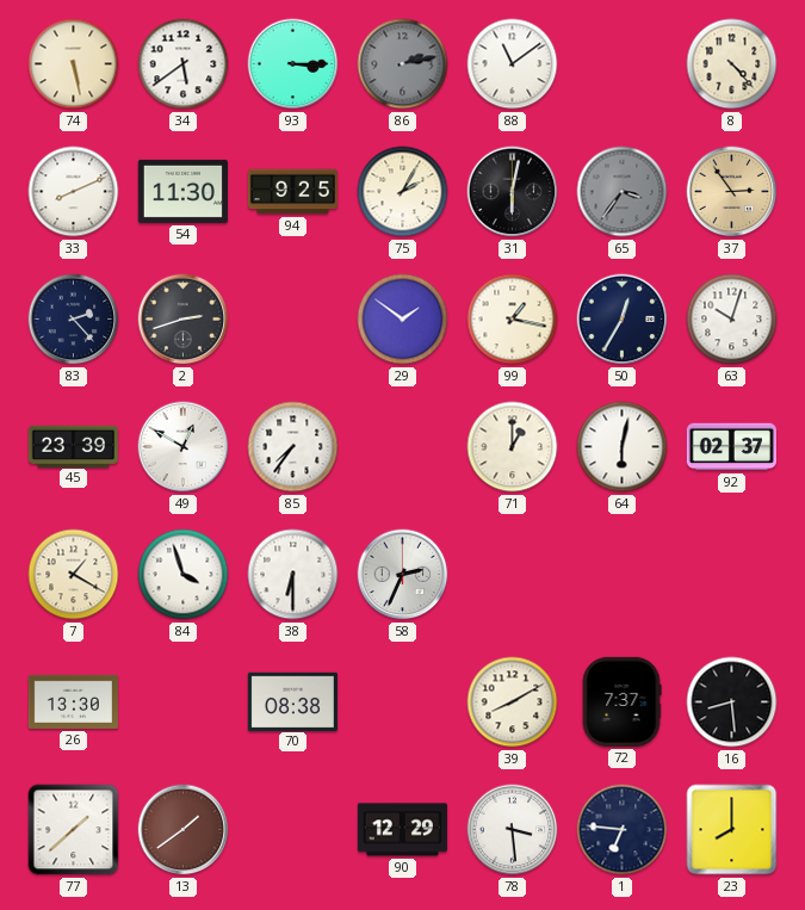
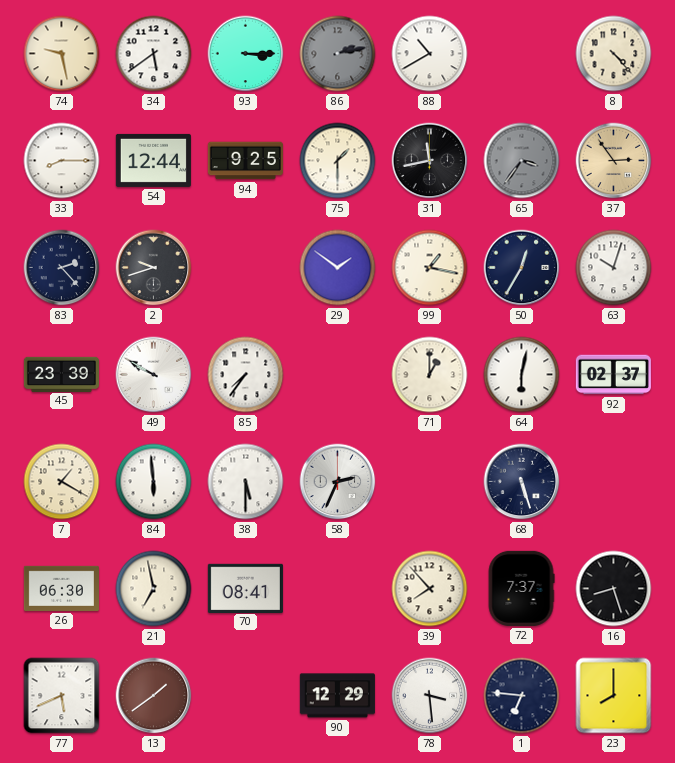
74: 5:28 -> 9:28 (62, 54)
88: 11:09 -> 10:40 (430, 54)
33: 8:11 -> 8:15 (62, 161)
54: 11:30 -> 12:44 (153, 160)
75: 2:05 -> 1:30 (338, 161)
31: 6:02 -> 11:43 (430, 161)
2: 2:42 -> 9:42 (154, 268)
49: 12:50 -> 9:50 (154, 375)
84: 3:57 -> 5:59 (154, 482)
38: 6:30 -> 5:30 (246, 482)
68: none -> 5:27 (522, 482)
26: 13:30 -> 06:30 (61, 588)
21: none -> 6:58 (154, 589)
70: 08:38 -> 08:41 (245, 588)
39: 8:10 -> 7:53 (430, 589)
16: 8:29 -> 8:27 (614, 589)
77: 1:38 -> 5:41 (62, 696)
